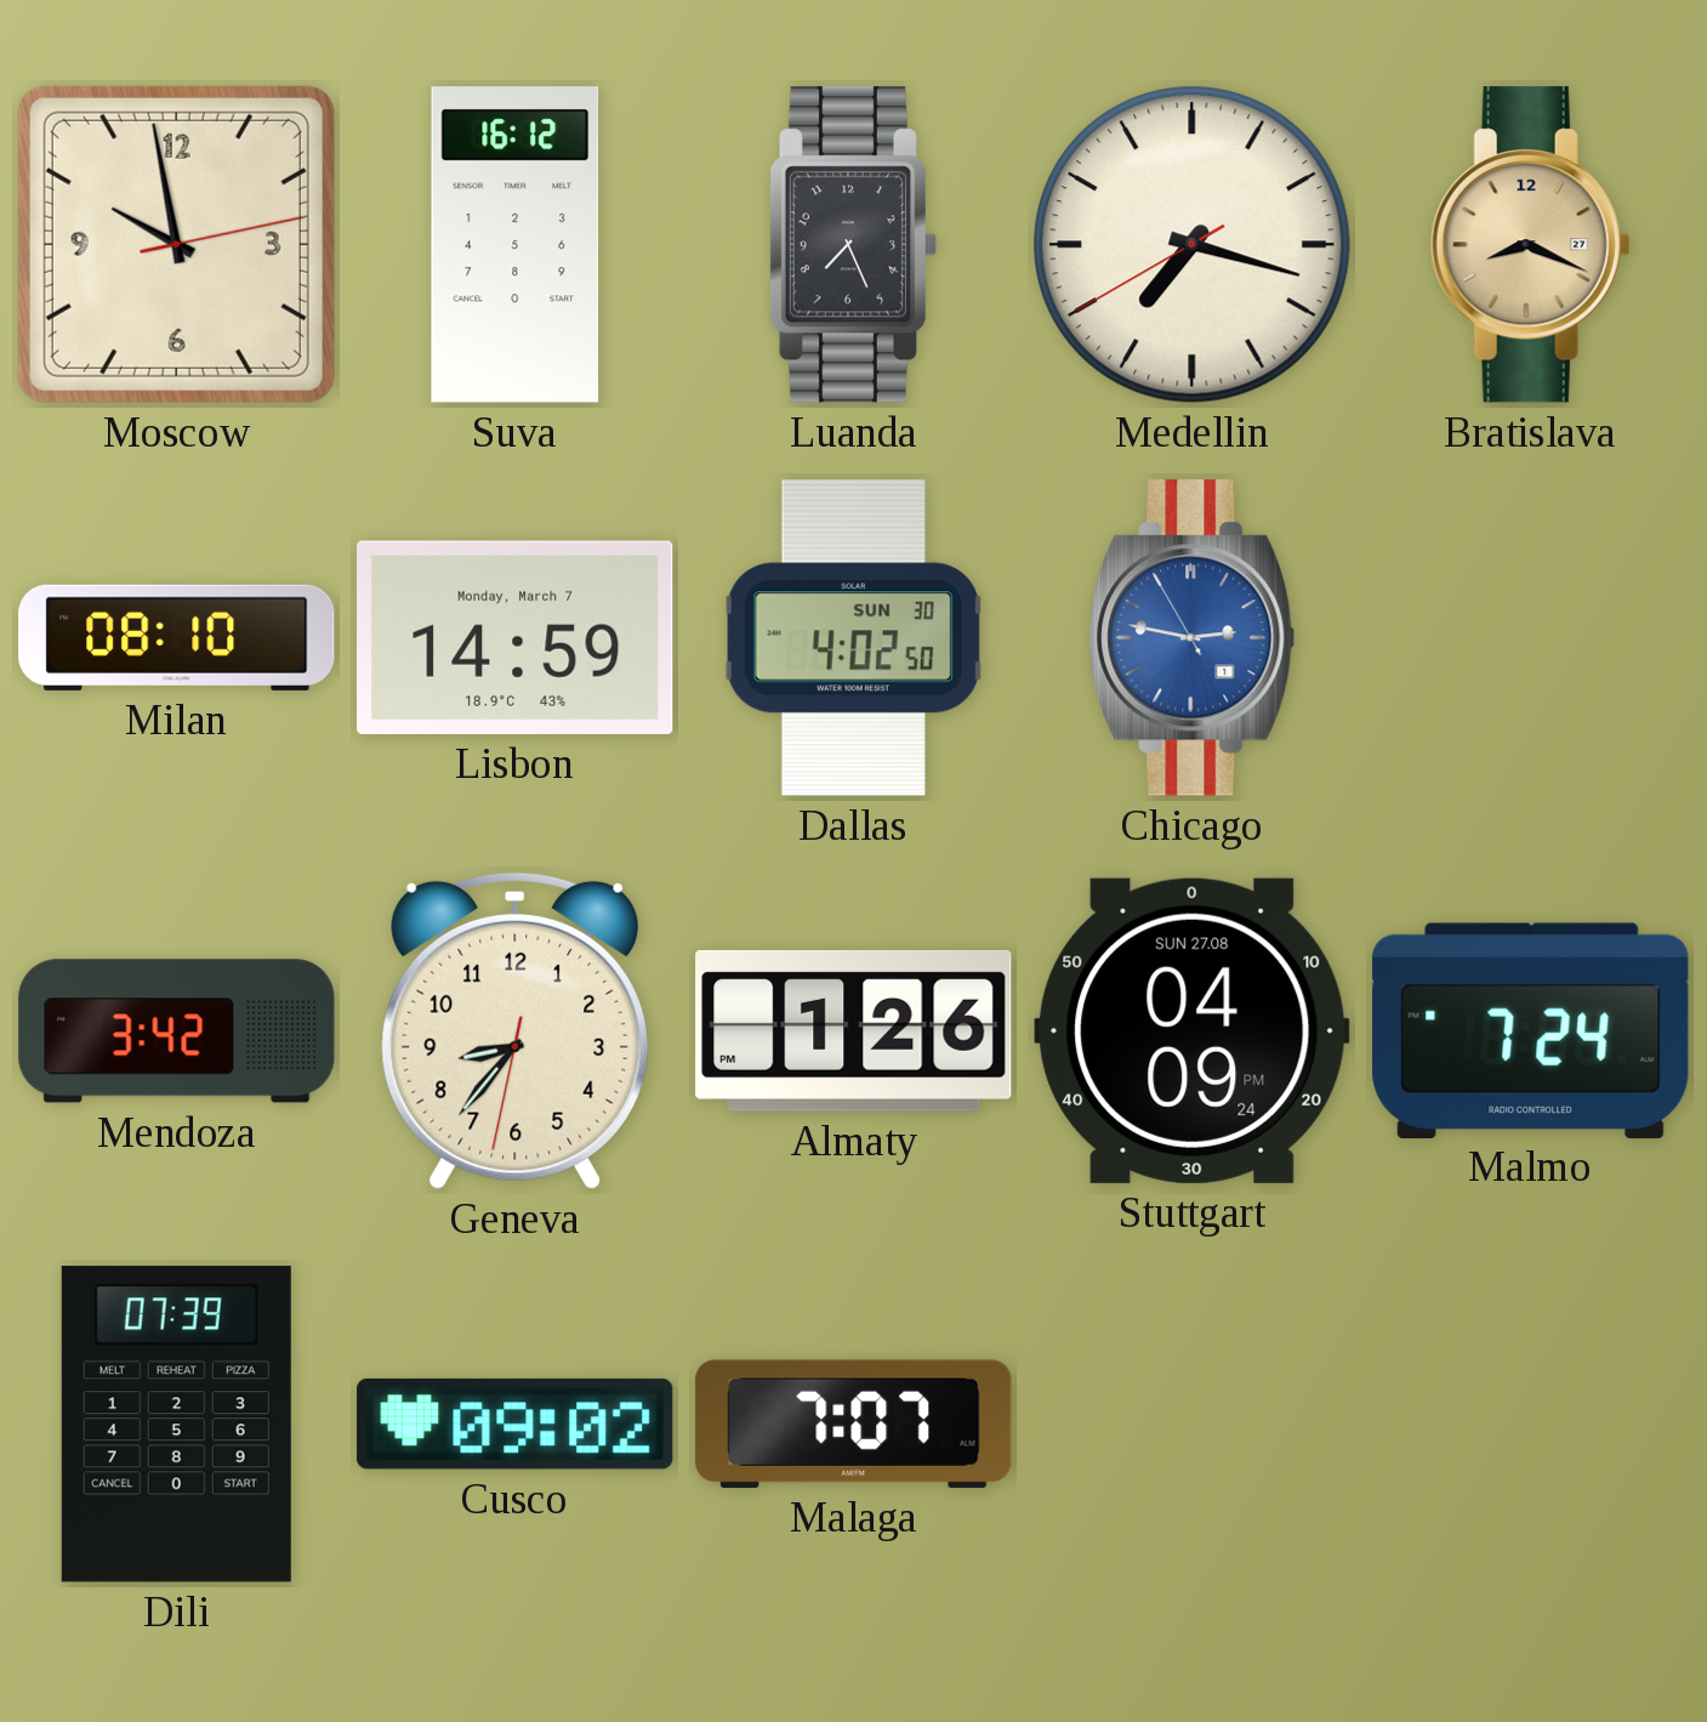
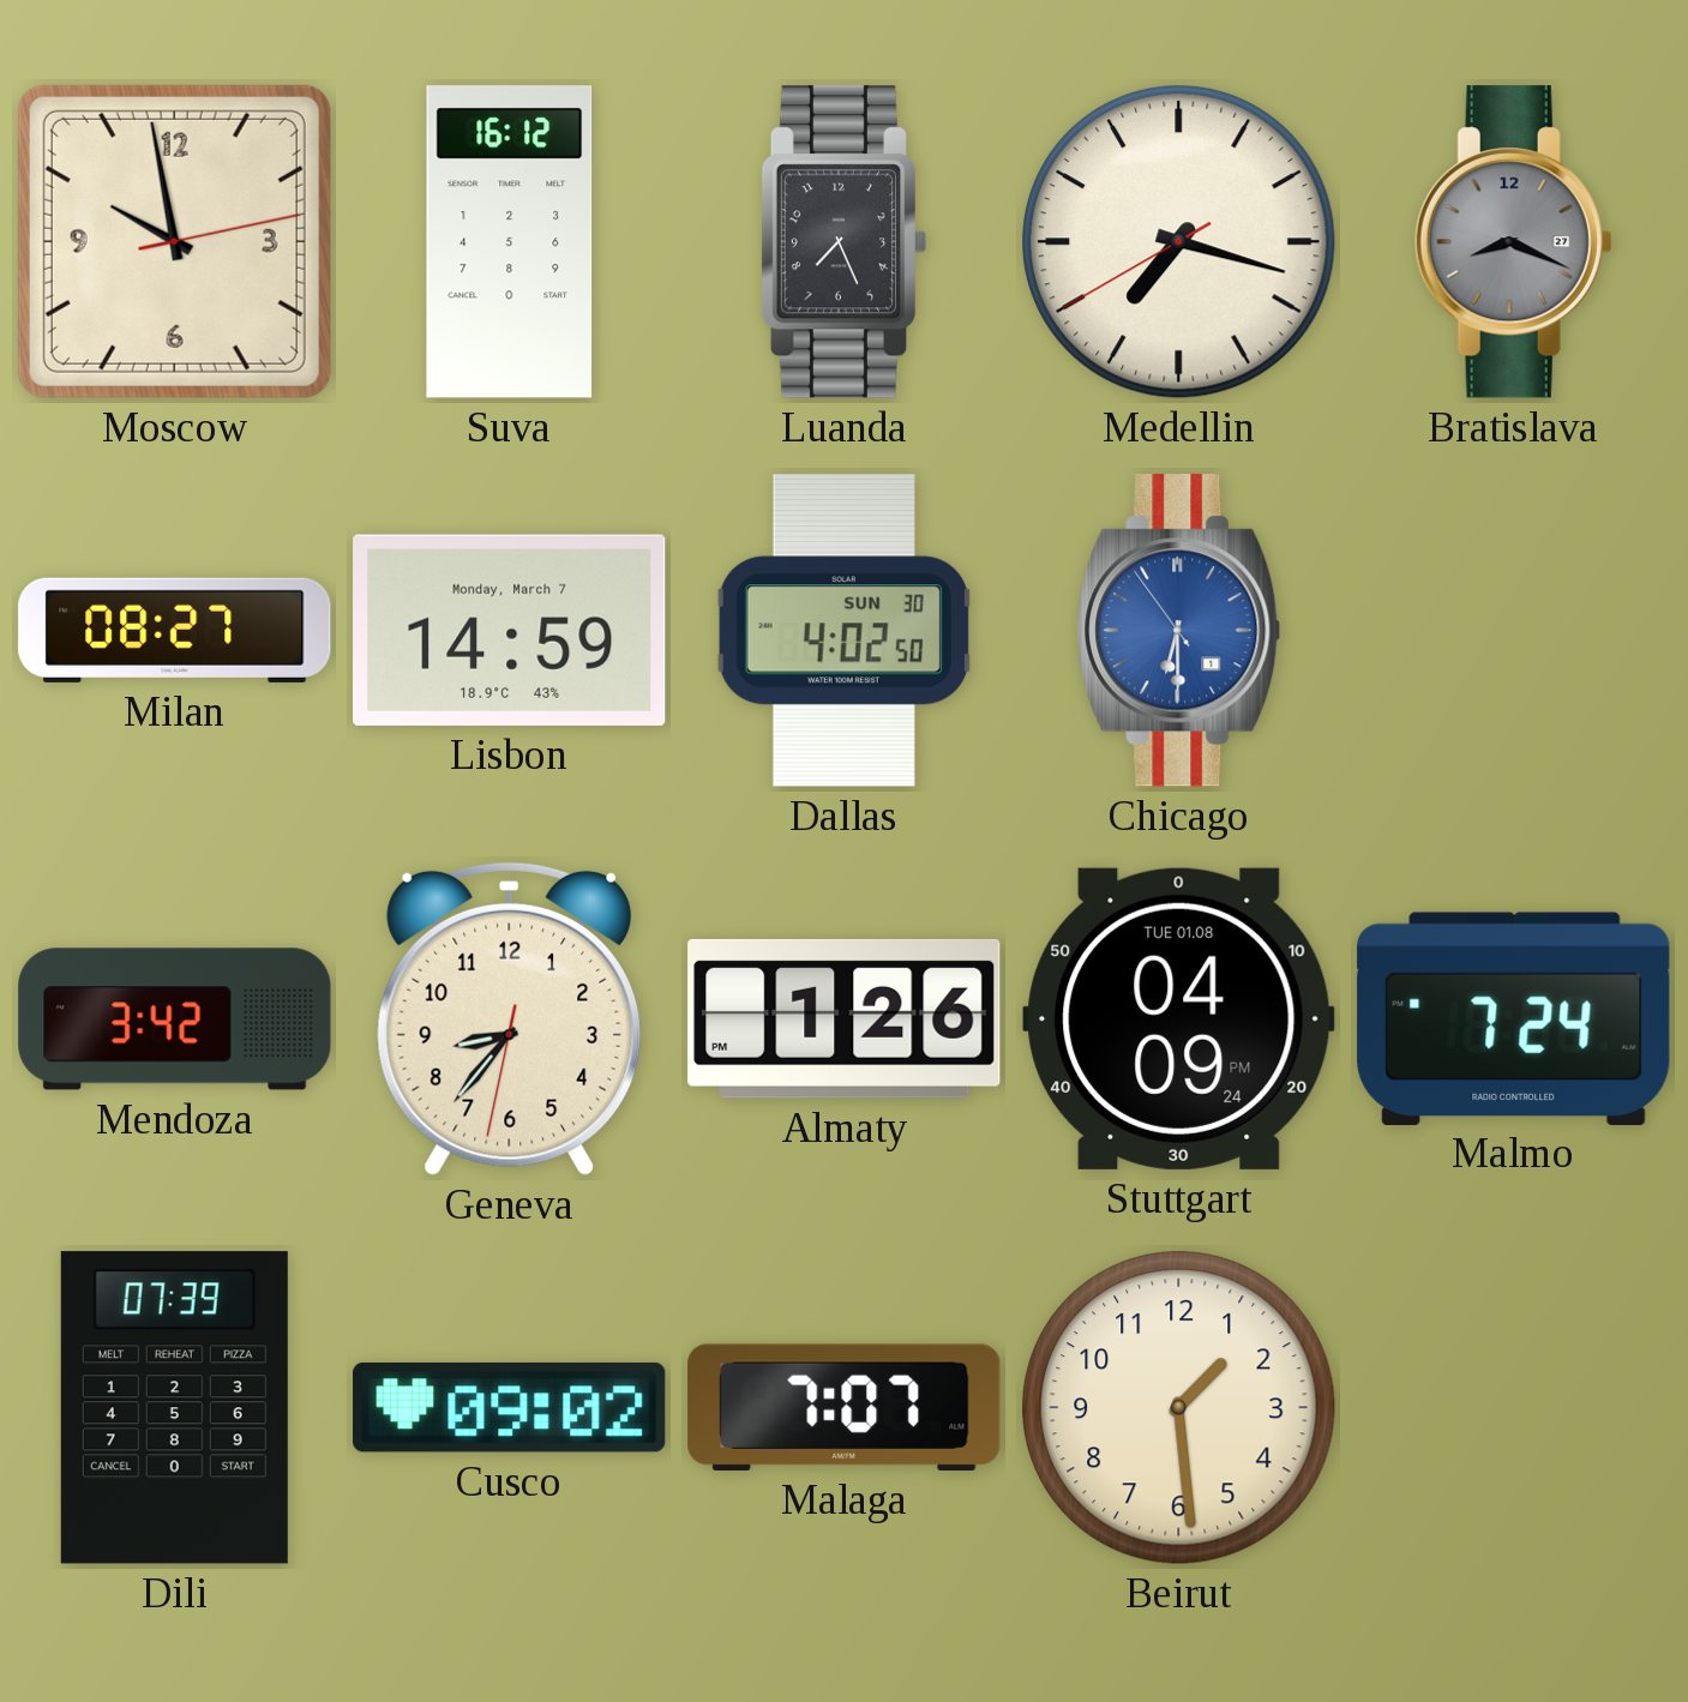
Bratislava dial: champagne -> grey (1513, 242)
Milan: 08:10 -> 08:27 (175, 630)
Chicago: 2:46 -> 6:29 (1179, 631)
Stuttgart date: SUN 27.08 -> TUE 01.08 (1179, 1018)
Beirut: none -> 1:29 (1179, 1408)
